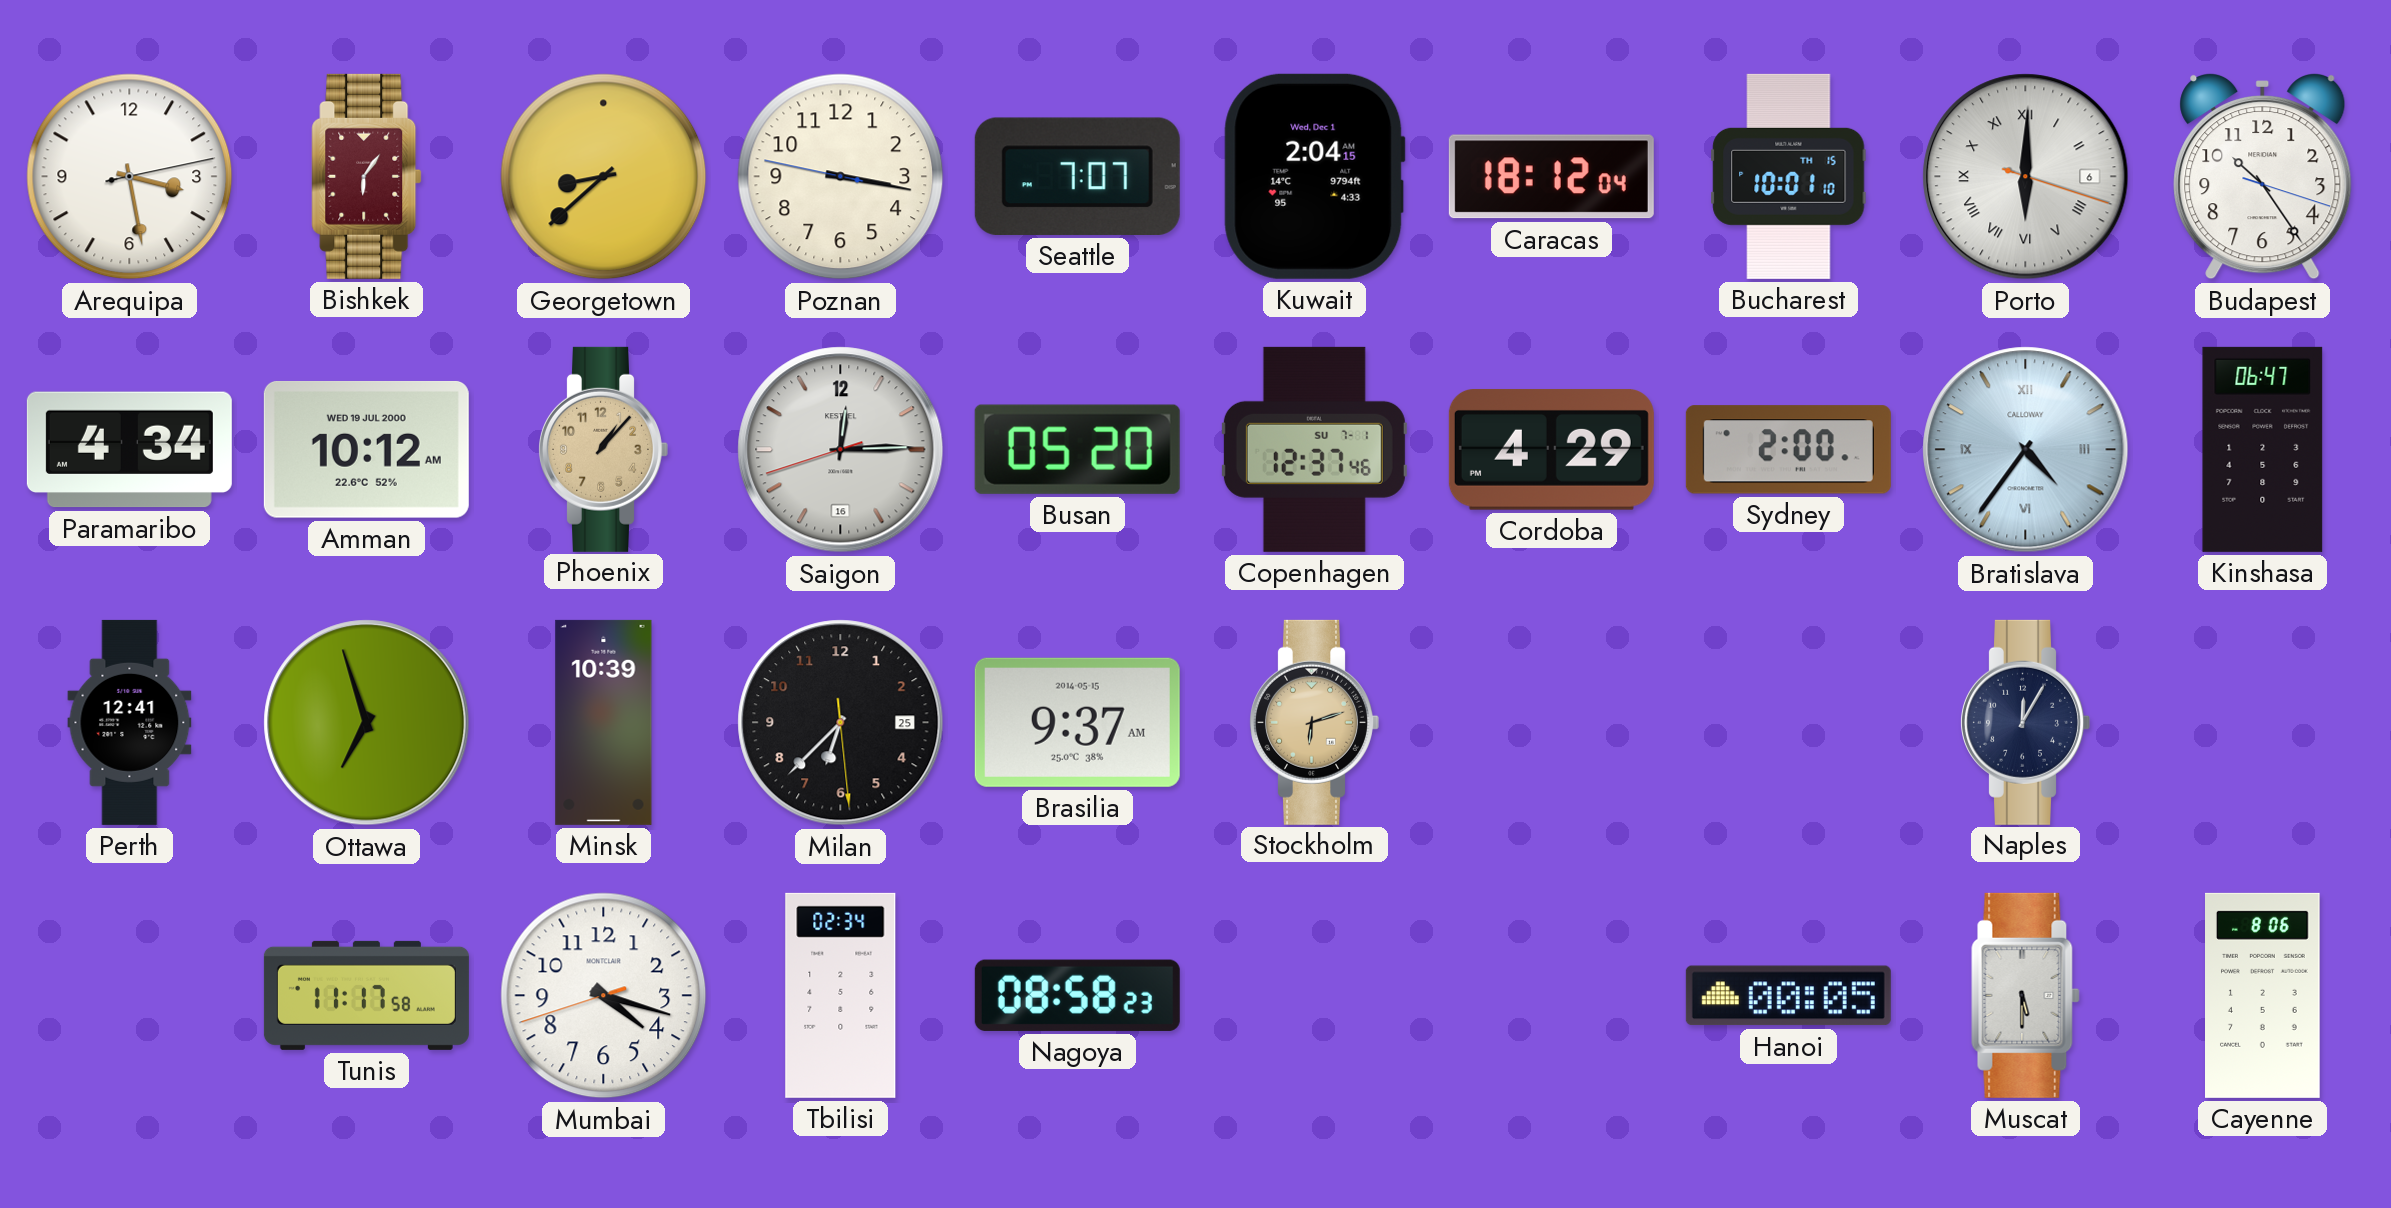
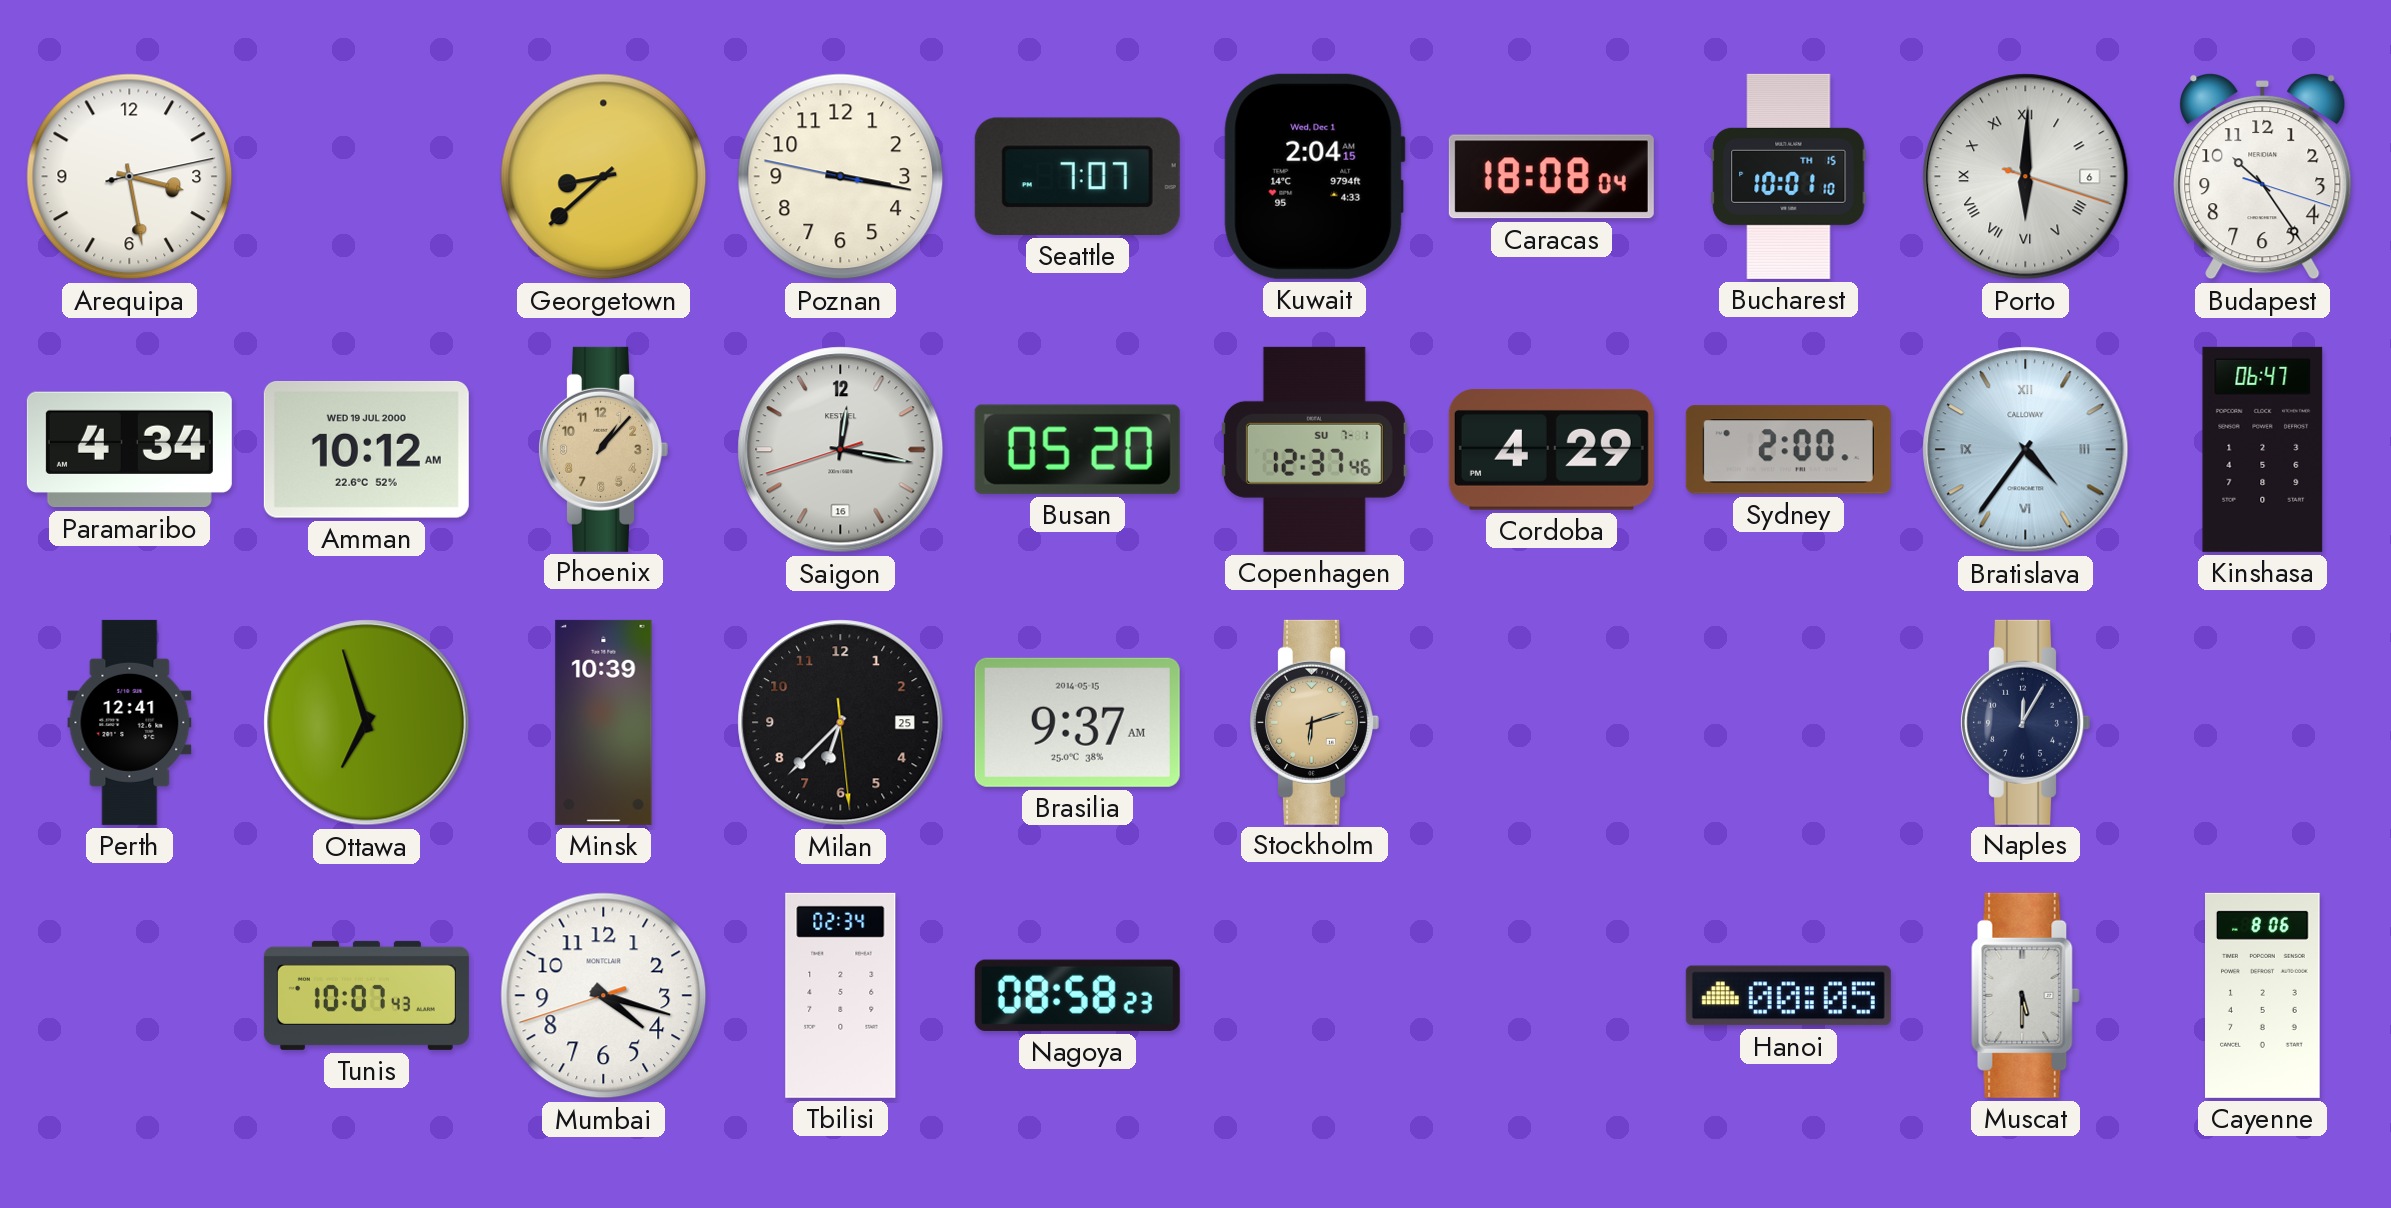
Bishkek: 6:06 -> none (367, 176)
Caracas: 18:12 -> 18:08 (1551, 177)
Saigon: 12:14 -> 12:16 (841, 450)
Tunis: 11:17 -> 10:07 (366, 995)
